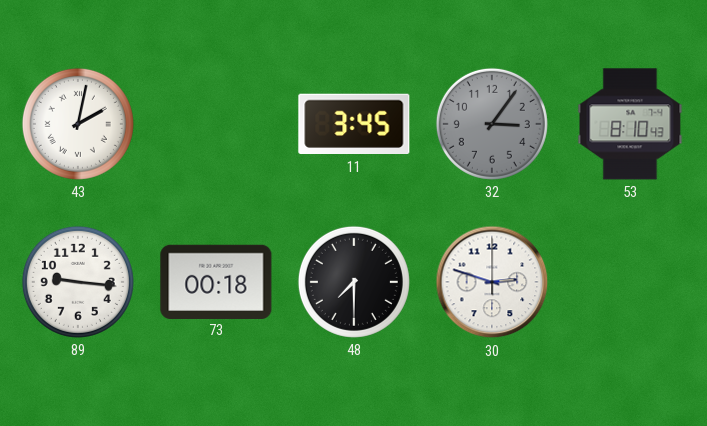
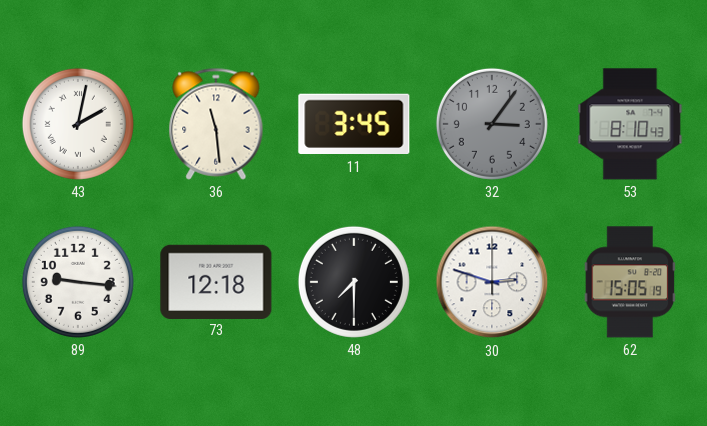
36: none -> 11:29 (216, 124)
73: 00:18 -> 12:18 (216, 281)
62: none -> 15:05 (630, 282)
